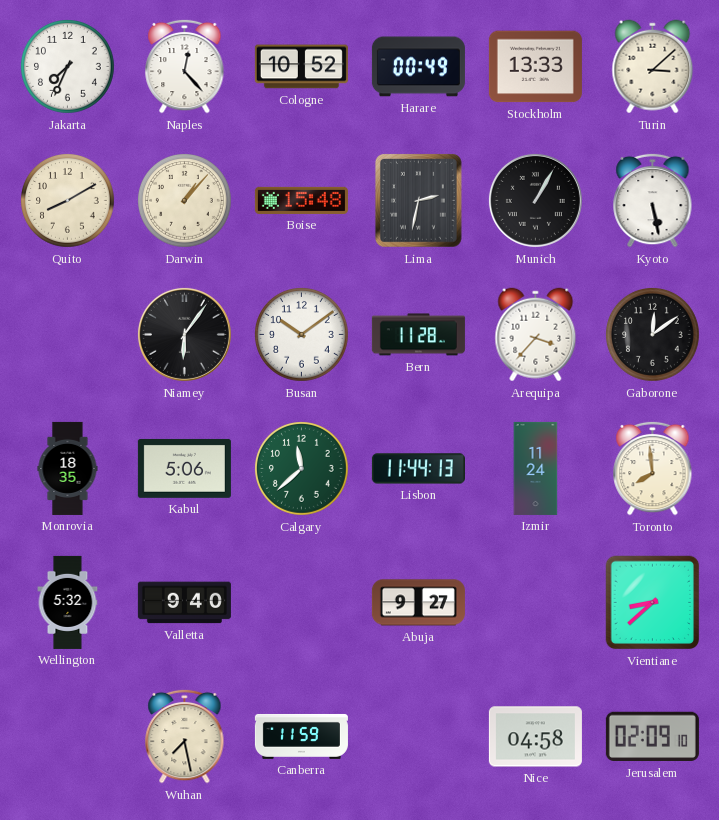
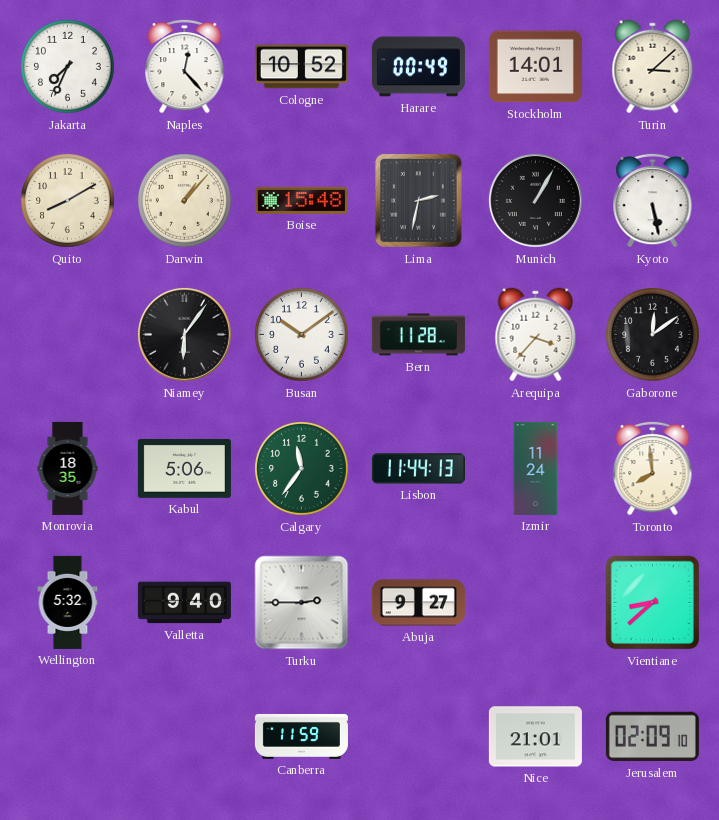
Stockholm: 13:33 -> 14:01 (535, 67)
Calgary: 11:38 -> 11:36 (302, 469)
Turku: none -> 2:45 (302, 603)
Wuhan: 7:28 -> none (185, 736)
Nice: 04:58 -> 21:01 (535, 737)
